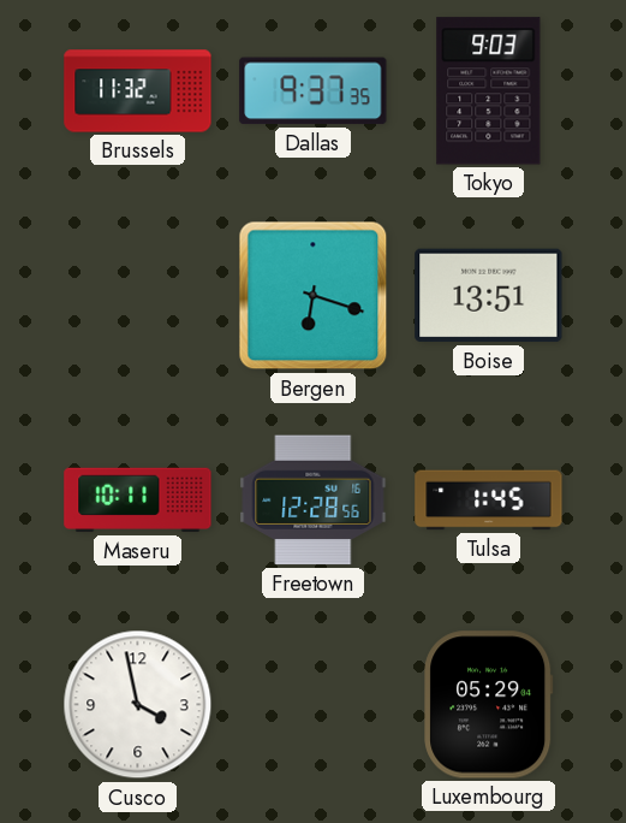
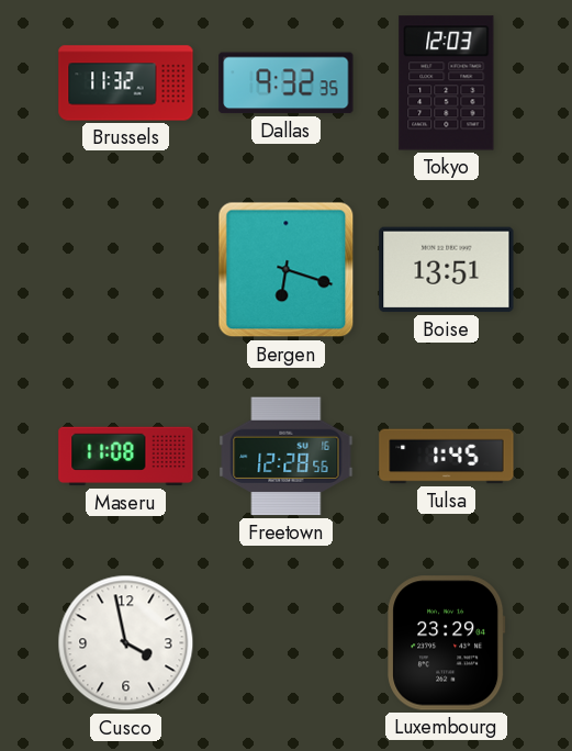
Dallas: 9:37 -> 9:32 (287, 83)
Tokyo: 9:03 -> 12:03 (447, 83)
Maseru: 10:11 -> 11:08 (126, 457)
Luxembourg: 05:29 -> 23:29 (447, 643)
